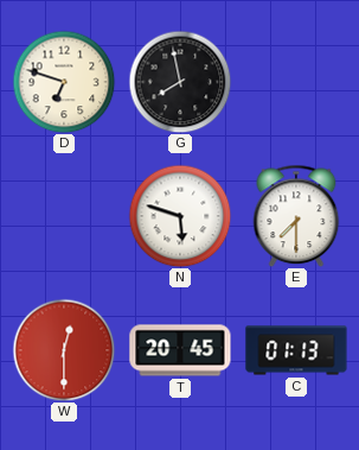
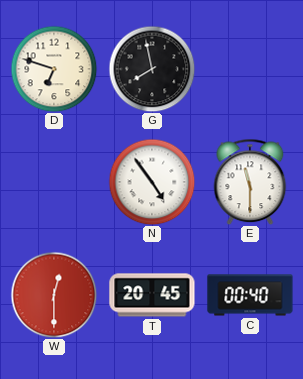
N: 5:48 -> 4:54 (152, 182)
E: 7:30 -> 11:30 (250, 182)
C: 01:13 -> 00:40 (250, 295)
